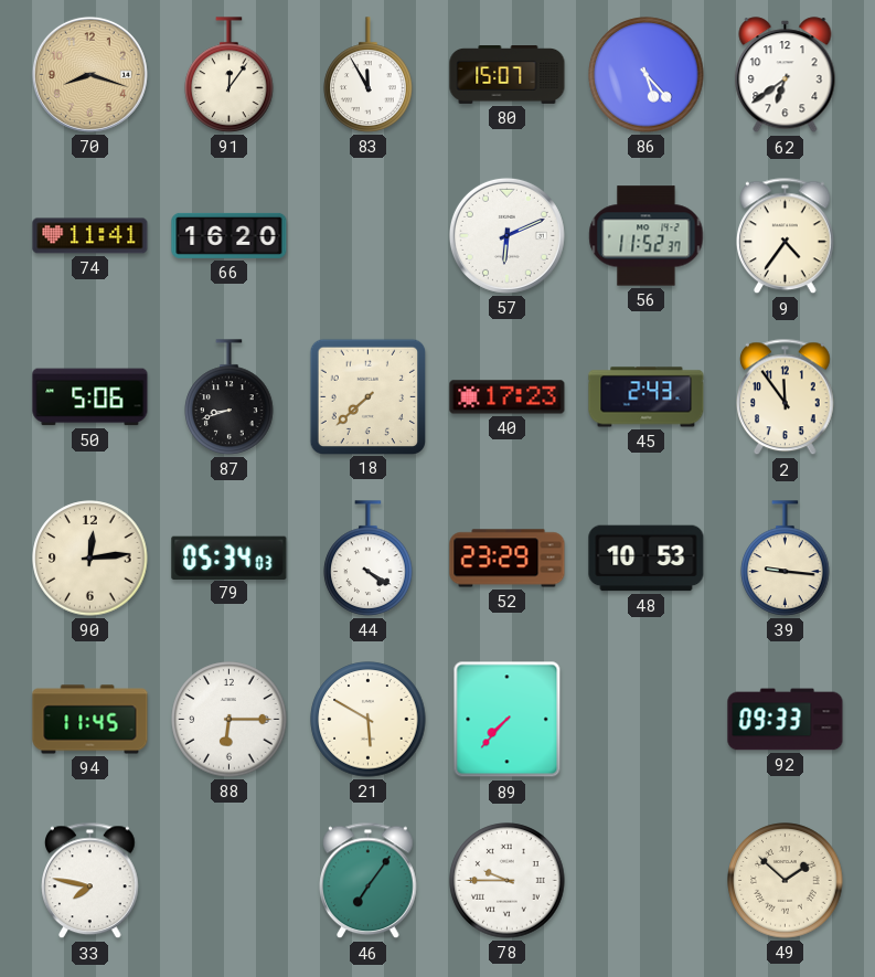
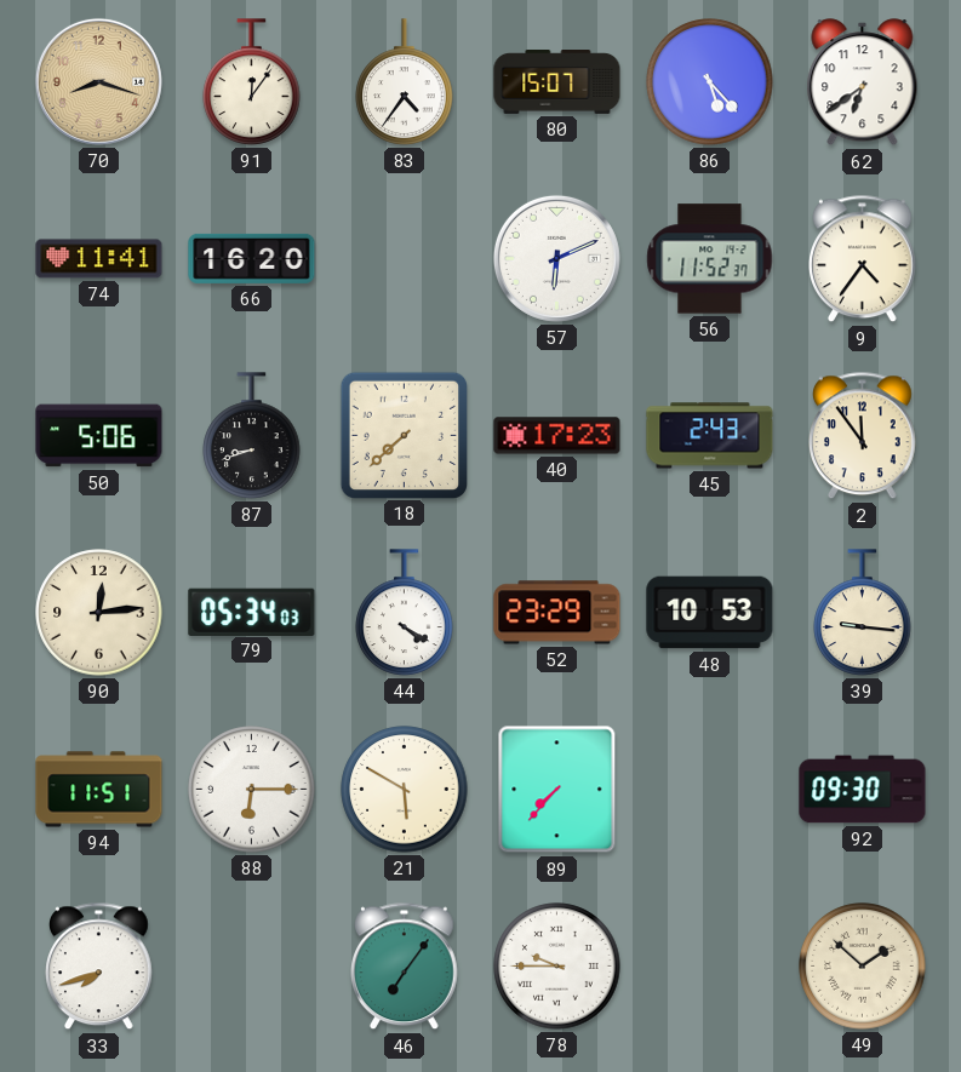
83: 11:55 -> 4:36 (405, 82)
94: 11:45 -> 11:51 (99, 790)
92: 09:33 -> 09:30 (863, 790)
33: 7:47 -> 7:42 (99, 967)
